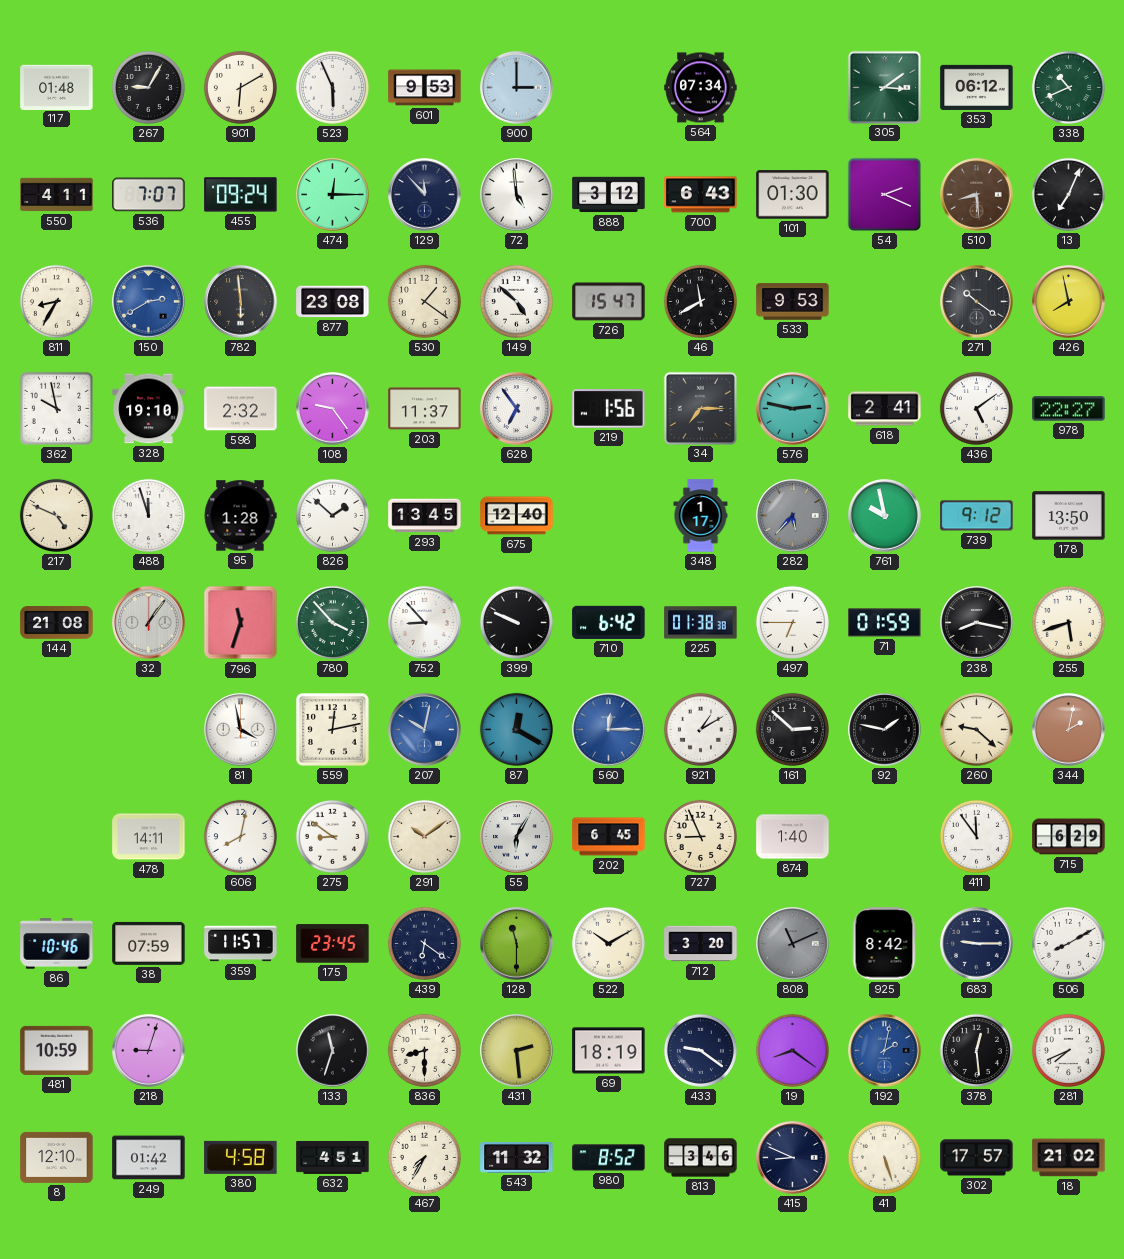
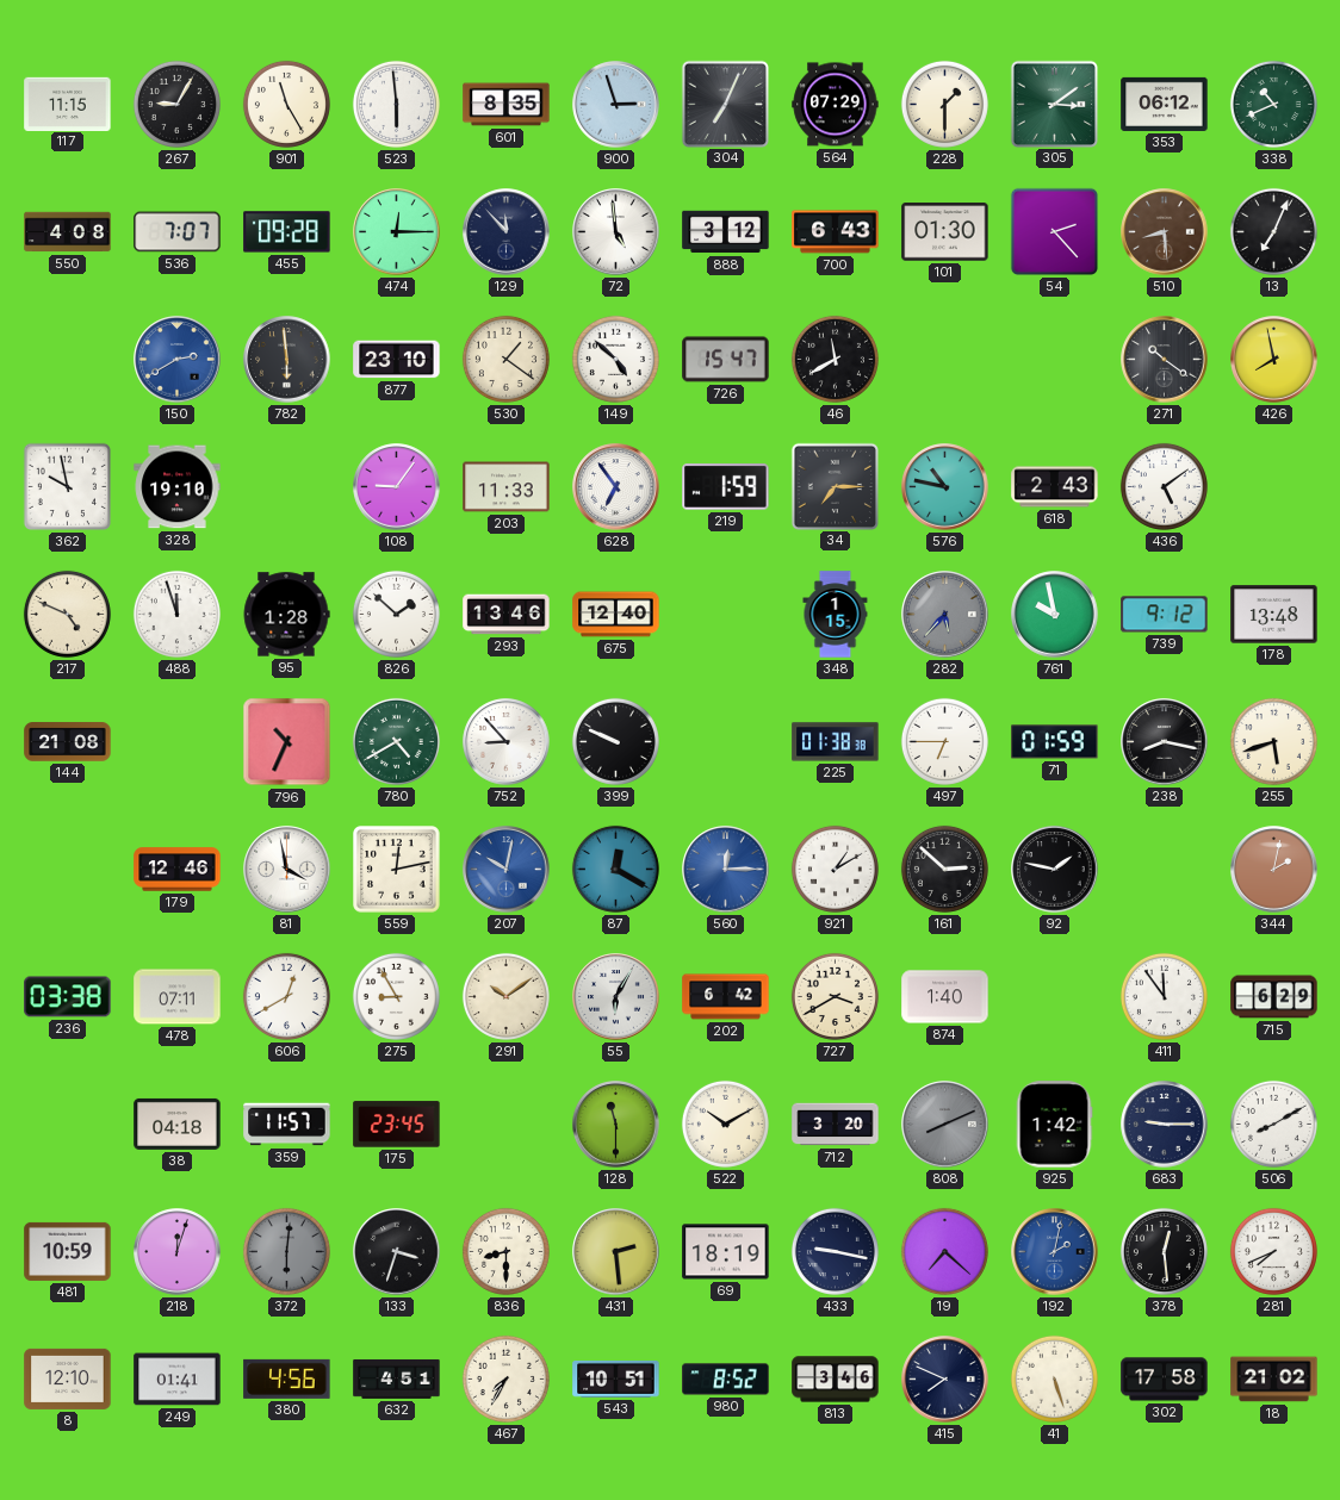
117: 01:48 -> 11:15 (68, 104)
901: 6:10 -> 11:25 (286, 104)
523: 5:56 -> 5:59 (396, 104)
601: 9:53 -> 8:35 (507, 105)
900: 3:00 -> 2:57 (616, 105)
304: none -> 7:04 (725, 104)
564: 07:34 -> 07:29 (836, 105)
228: none -> 1:30 (944, 104)
550: 4:11 -> 4:08 (68, 232)
455: 09:24 -> 09:28 (287, 232)
54: 2:19 -> 2:23 (1054, 231)
811: 8:35 -> none (56, 301)
877: 23:08 -> 23:10 (397, 360)
533: 9:53 -> none (793, 302)
598: 2:32 -> none (241, 409)
108: 9:24 -> 9:06 (397, 487)
203: 11:37 -> 11:33 (507, 487)
219: 1:56 -> 1:59 (726, 487)
576: 2:47 -> 10:47 (945, 487)
618: 2:41 -> 2:43 (1055, 487)
978: 22:27 -> none (1069, 409)
293: 13:45 -> 13:46 (507, 615)
348: 1:17 -> 1:15 (836, 615)
178: 13:50 -> 13:48 (1274, 615)
32: 1:06 -> none (149, 623)
796: 11:33 -> 10:34 (287, 742)
780: 3:53 -> 4:40 (396, 741)
710: 6:42 -> none (609, 622)
179: none -> 12:46 (178, 870)
260: 9:22 -> none (977, 730)
236: none -> 03:38 (68, 997)
478: 14:11 -> 07:11 (178, 997)
606: 8:02 -> 12:40 (286, 996)
275: 8:51 -> 8:55 (396, 996)
202: 6:45 -> 6:42 (726, 997)
727: 8:56 -> 3:40 (835, 996)
86: 10:46 -> none (57, 944)
38: 07:59 -> 04:18 (178, 1124)
439: 6:21 -> none (424, 943)
808: 11:11 -> 8:11 (945, 1125)
925: 8:42 -> 1:42 (1054, 1125)
218: 9:03 -> 12:03 (178, 1252)
372: none -> 6:01 (286, 1251)
133: 11:33 -> 3:33 (397, 1252)
433: 9:21 -> 9:17 (835, 1251)
19: 8:21 -> 7:22 (944, 1251)
249: 01:42 -> 01:41 (178, 1380)
380: 4:58 -> 4:56 (287, 1378)
543: 11:32 -> 10:51 (616, 1380)
415: 8:49 -> 7:49 (945, 1380)
302: 17:57 -> 17:58 (1165, 1380)
